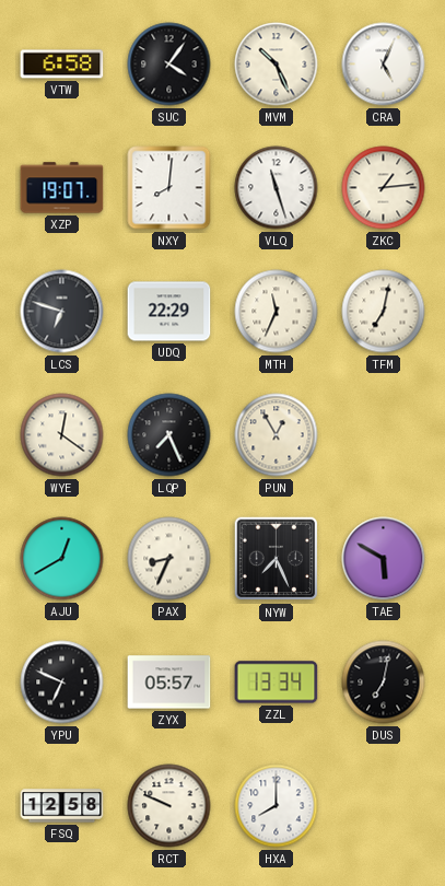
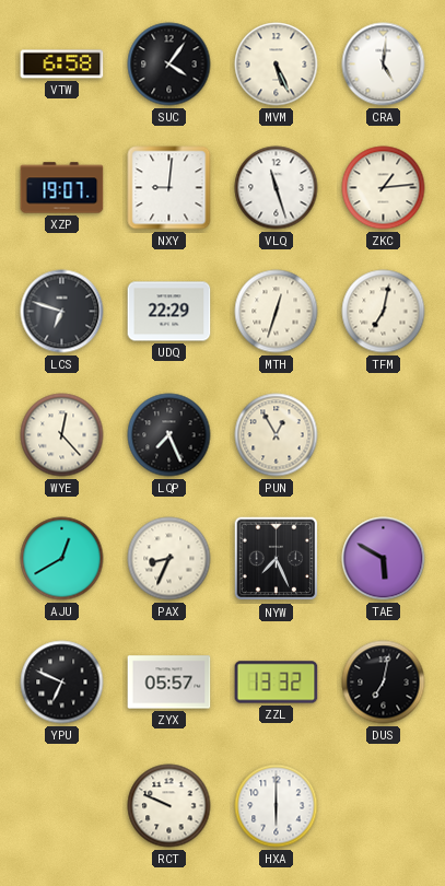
MVM: 10:26 -> 5:26 (277, 65)
CRA: 5:04 -> 5:01 (384, 65)
NXY: 8:01 -> 9:01 (169, 188)
MTH: 11:34 -> 12:33 (277, 312)
WYE: 12:21 -> 12:23 (62, 435)
ZZL: 13:34 -> 13:32 (277, 683)
FSQ: 12:58 -> none (62, 806)
HXA: 8:00 -> 6:00 (277, 806)
